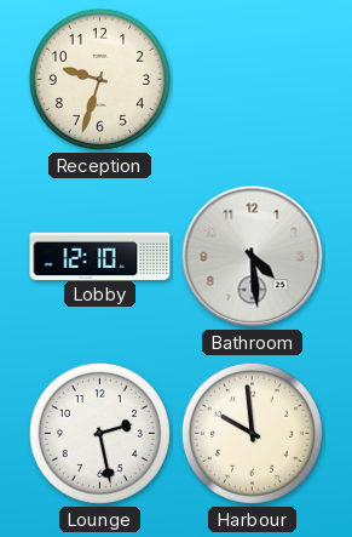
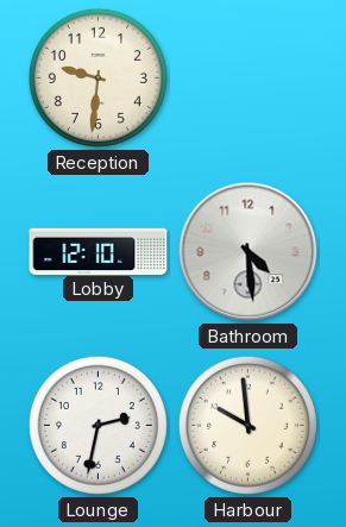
Reception: 9:33 -> 9:31 (97, 77)
Lounge: 2:28 -> 2:32 (97, 425)
